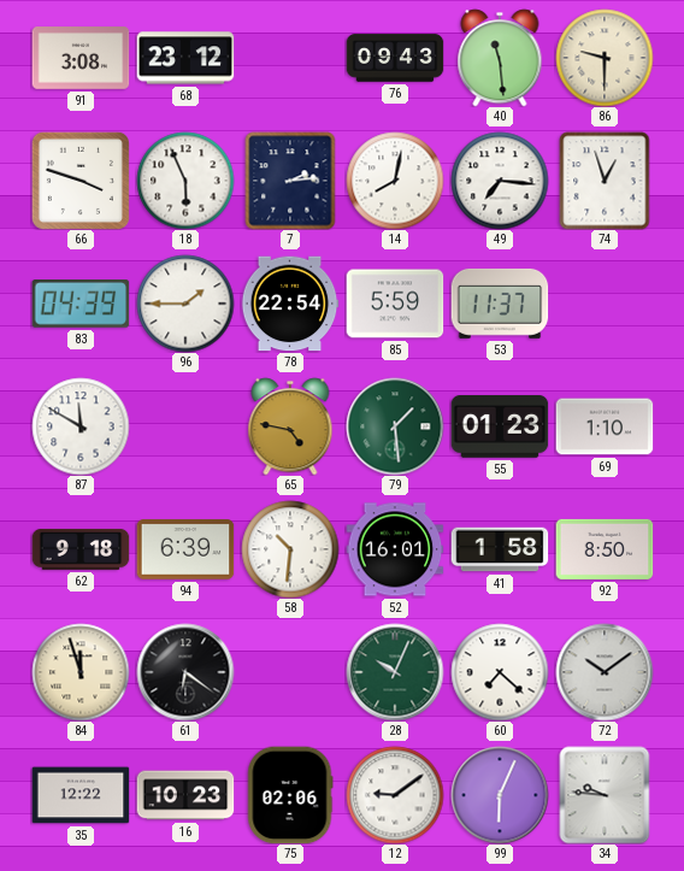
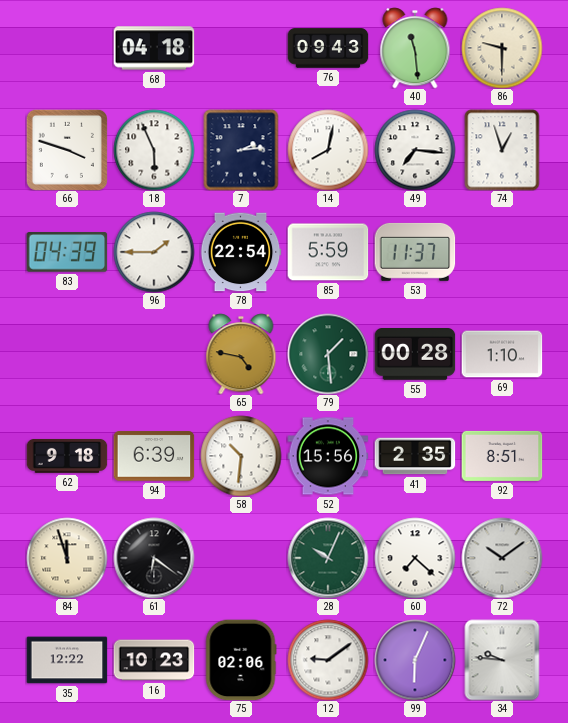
91: 3:08 -> none (81, 59)
68: 23:12 -> 04:18 (154, 48)
87: 11:50 -> none (81, 426)
55: 01:23 -> 00:28 (415, 355)
52: 16:01 -> 15:56 (328, 456)
41: 1:58 -> 2:35 (415, 456)
92: 8:50 -> 8:51 (502, 456)
